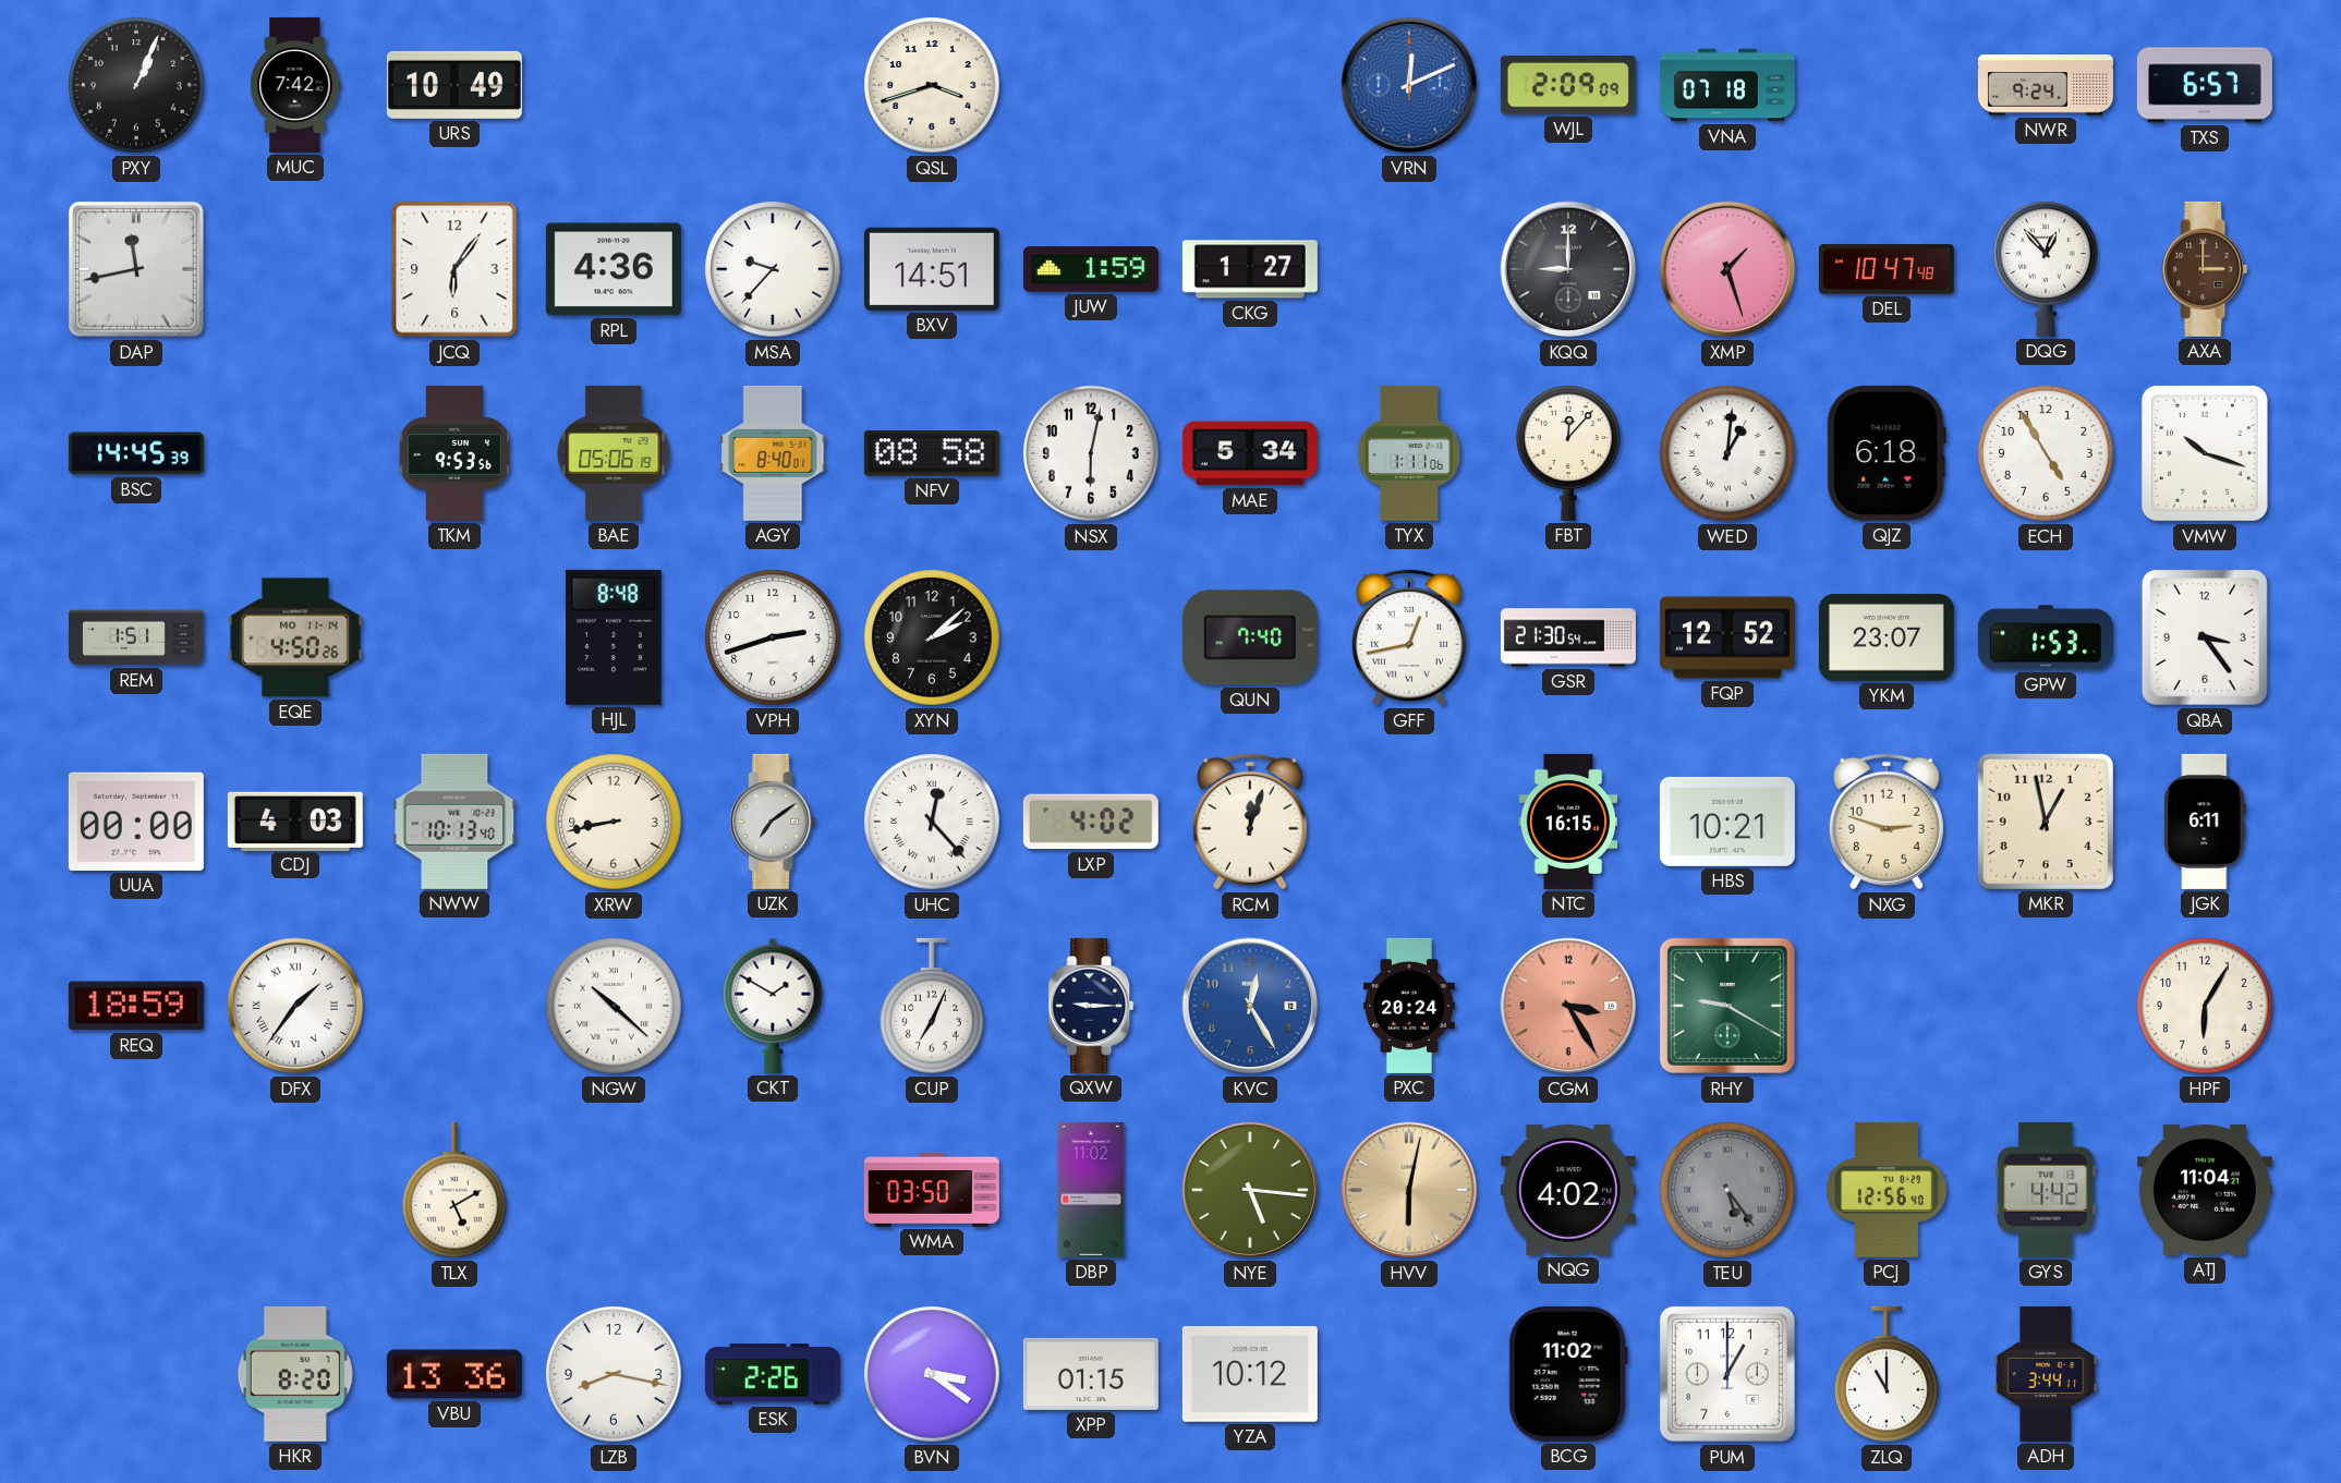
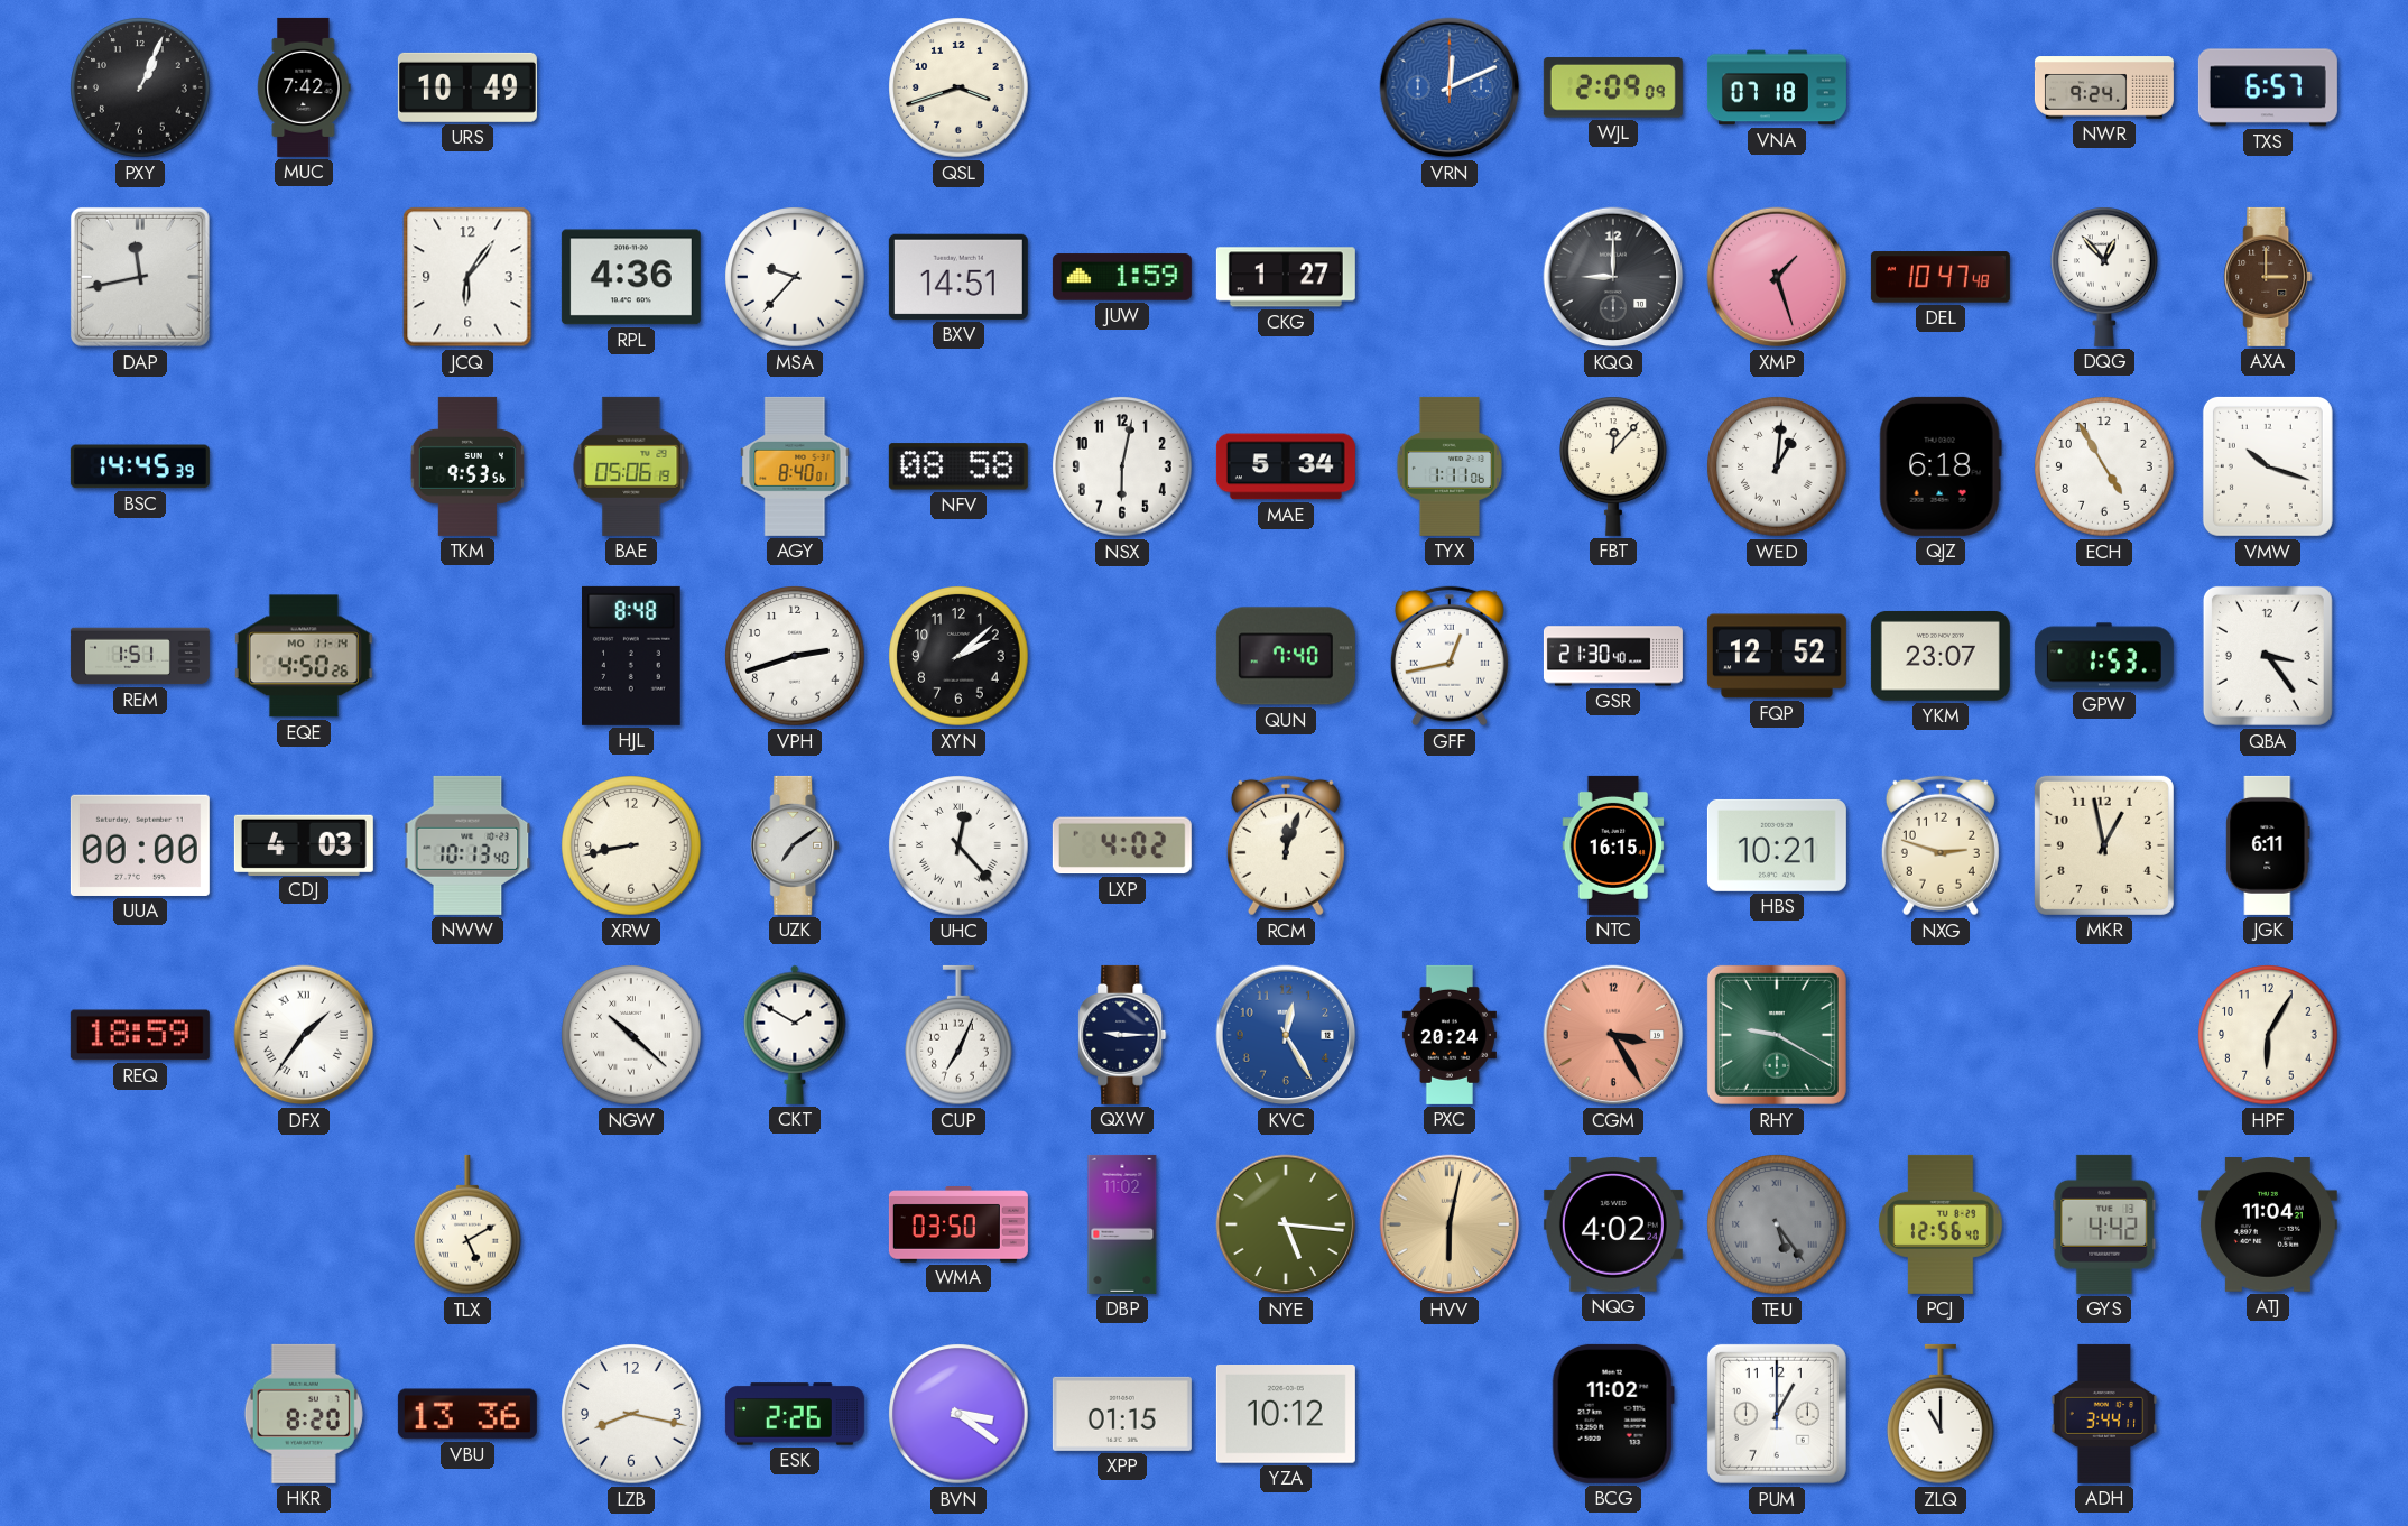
GSR: 21:30:54 -> 21:30:40 (1613, 656)
